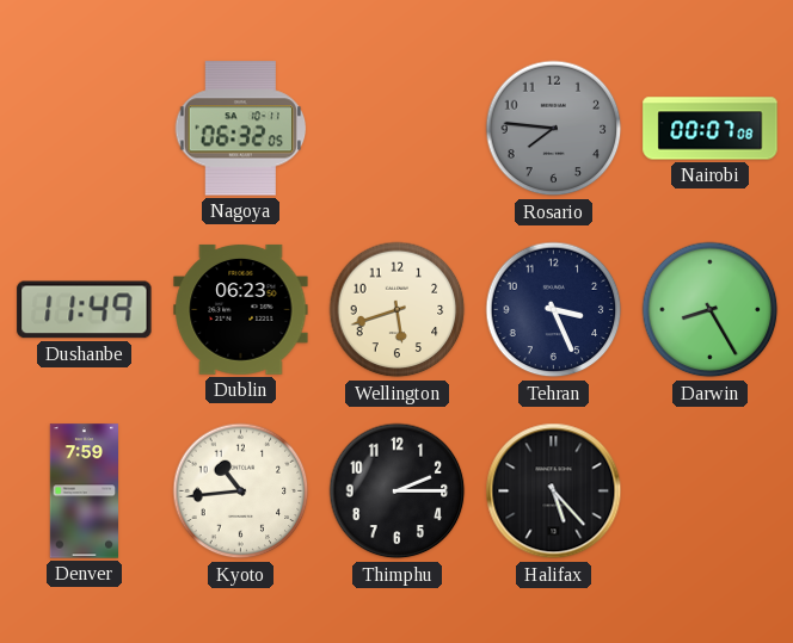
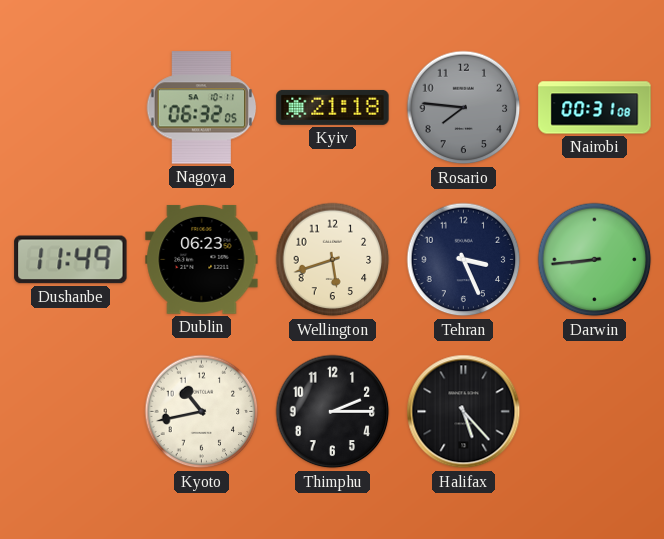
Kyiv: none -> 21:18 (333, 107)
Nairobi: 00:07 -> 00:31 (595, 108)
Darwin: 8:25 -> 8:44 (595, 260)
Denver: 7:59 -> none (84, 491)
Kyoto: 10:44 -> 10:43 (202, 412)
